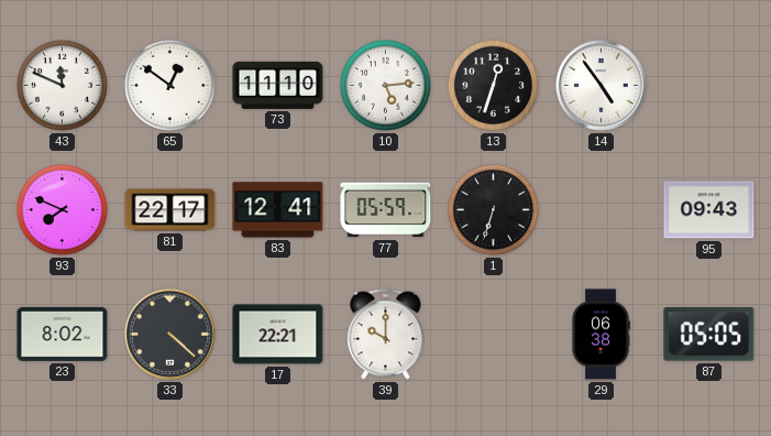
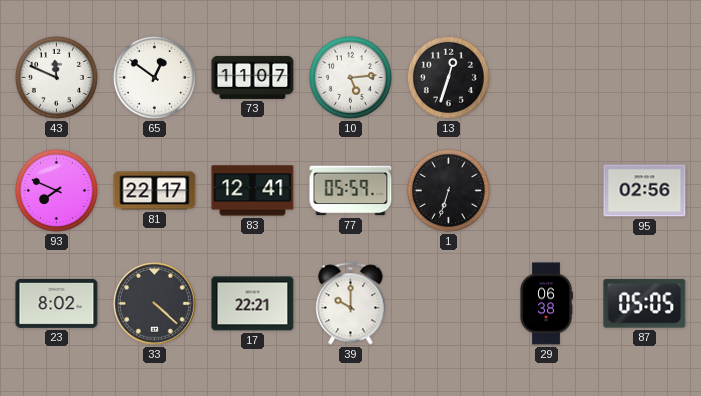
73: 11:10 -> 11:07 (253, 77)
14: 4:54 -> none (602, 86)
95: 09:43 -> 02:56 (645, 191)
